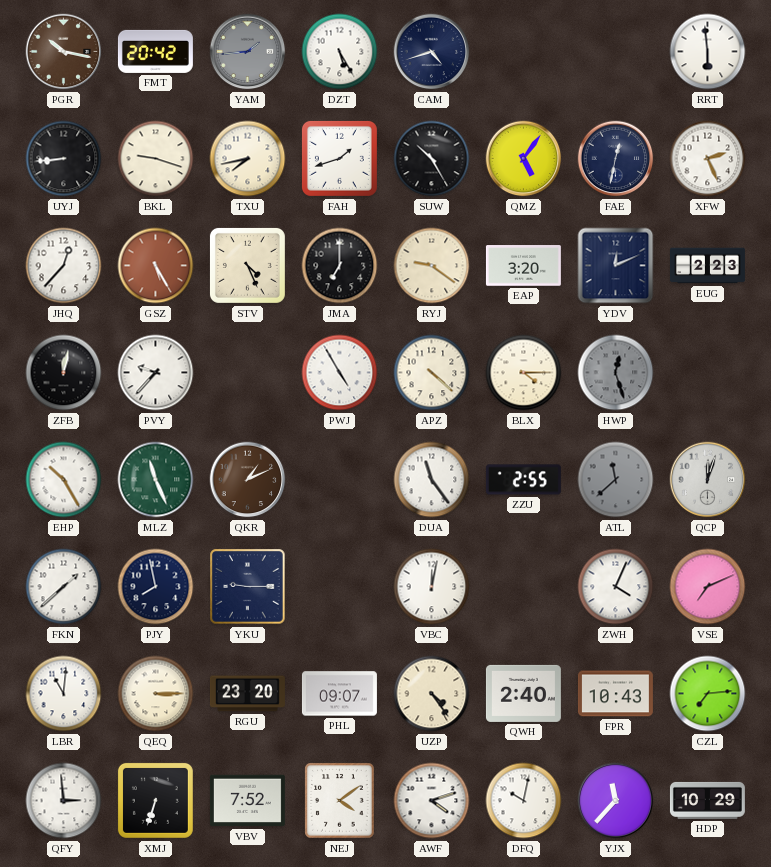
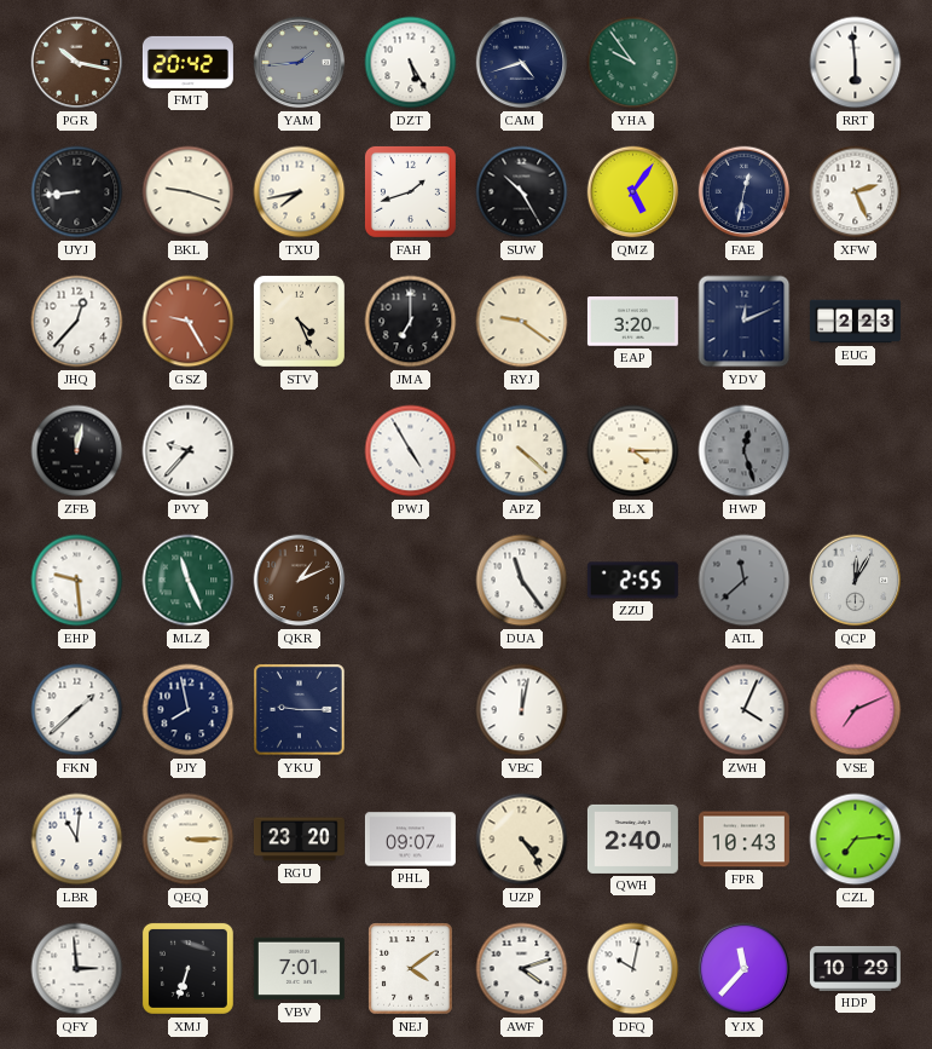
YHA: none -> 9:54 (633, 63)
GSZ: 5:25 -> 9:25 (189, 322)
EHP: 10:25 -> 9:29 (77, 581)
QCP: 12:03 -> 12:05 (856, 581)
VBV: 7:52 -> 7:01 (299, 969)
